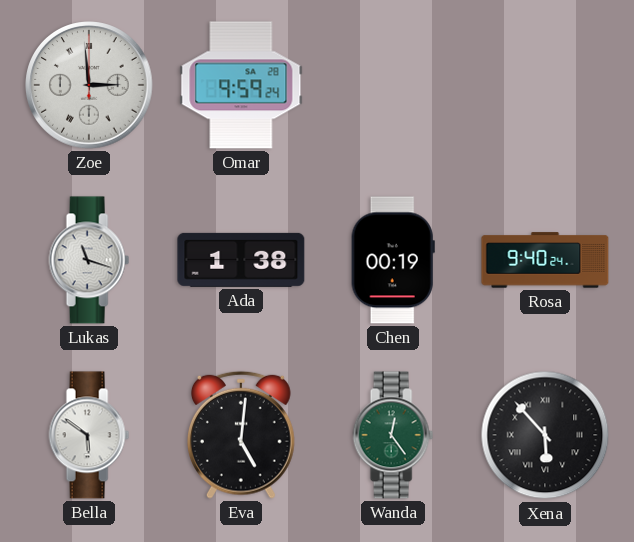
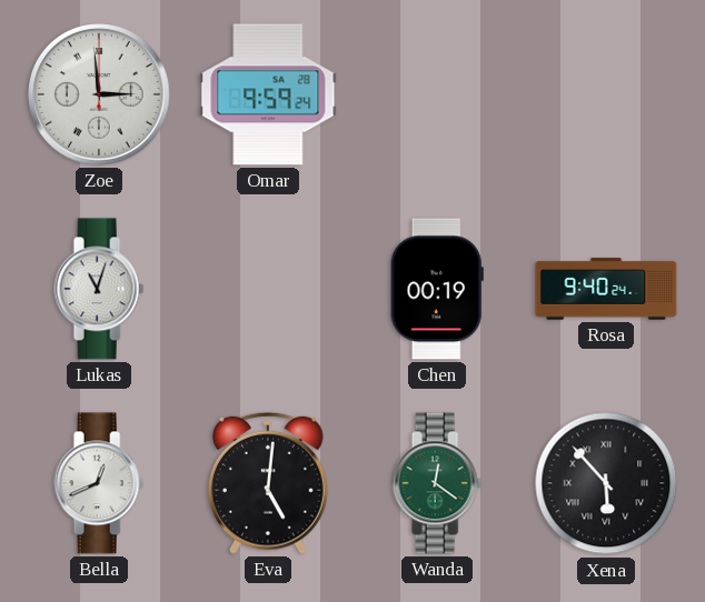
Lukas: 11:18 -> 11:03 (99, 289)
Ada: 1:38 -> none (241, 260)
Bella: 5:51 -> 12:41 (99, 483)
Wanda: 12:24 -> 12:21 (437, 483)
